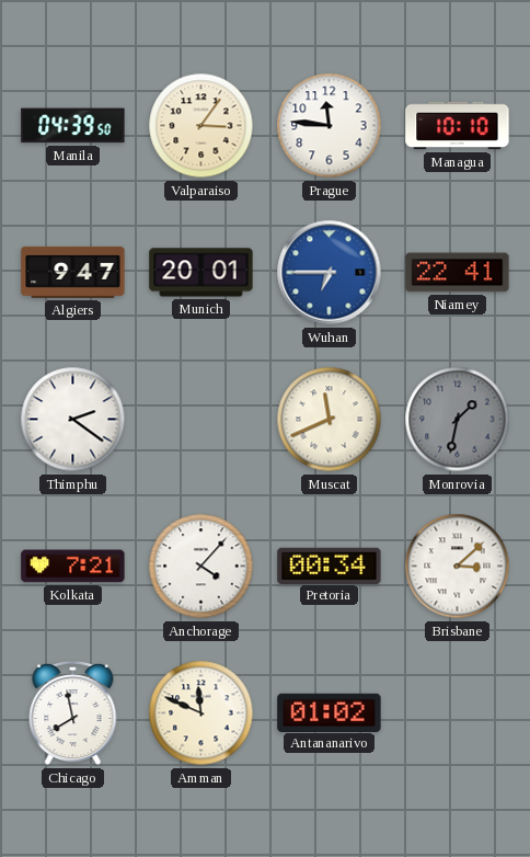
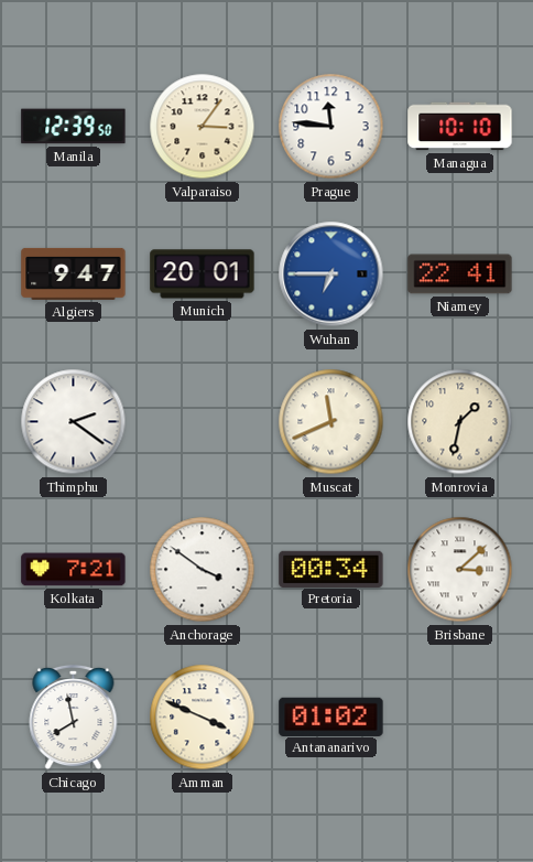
Manila: 04:39 -> 12:39 (74, 127)
Monrovia dial: grey -> cream (460, 422)
Anchorage: 4:07 -> 3:51 (203, 570)
Amman: 11:49 -> 3:49 (203, 718)
